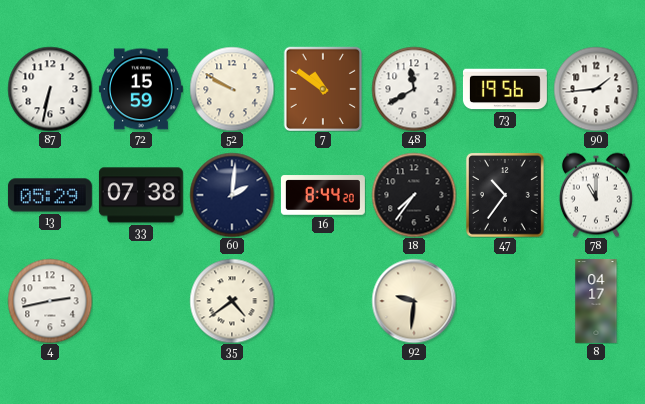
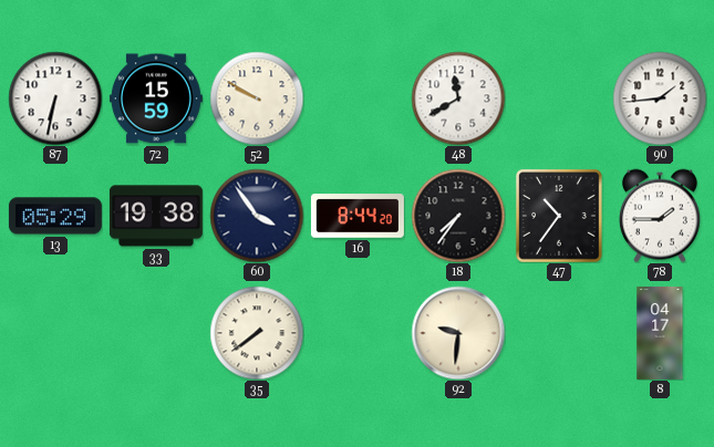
7: 10:51 -> none (323, 89)
73: 19:56 -> none (505, 89)
33: 07:38 -> 19:38 (156, 216)
60: 2:01 -> 3:54 (257, 216)
78: 11:00 -> 1:45 (660, 216)
4: 2:43 -> none (50, 301)
35: 4:39 -> 7:39 (257, 333)
